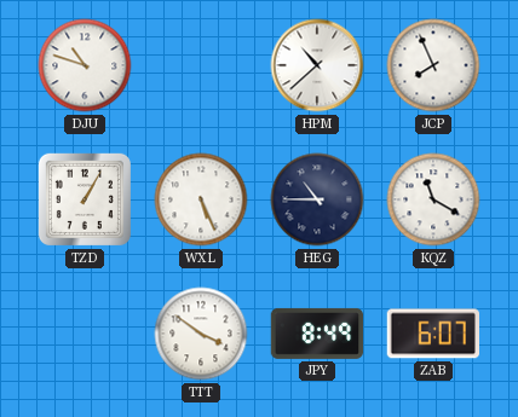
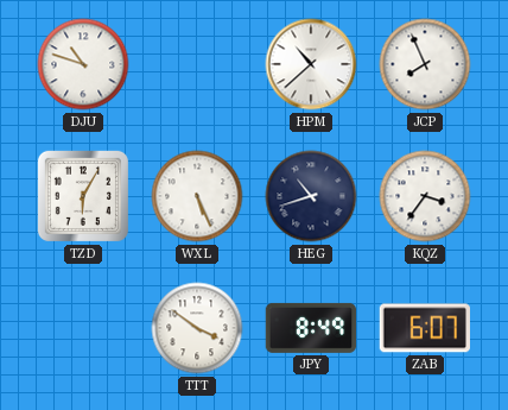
TZD: 1:05 -> 6:05 (83, 196)
HEG: 10:45 -> 10:42 (311, 196)
KQZ: 11:20 -> 3:36 (425, 196)
